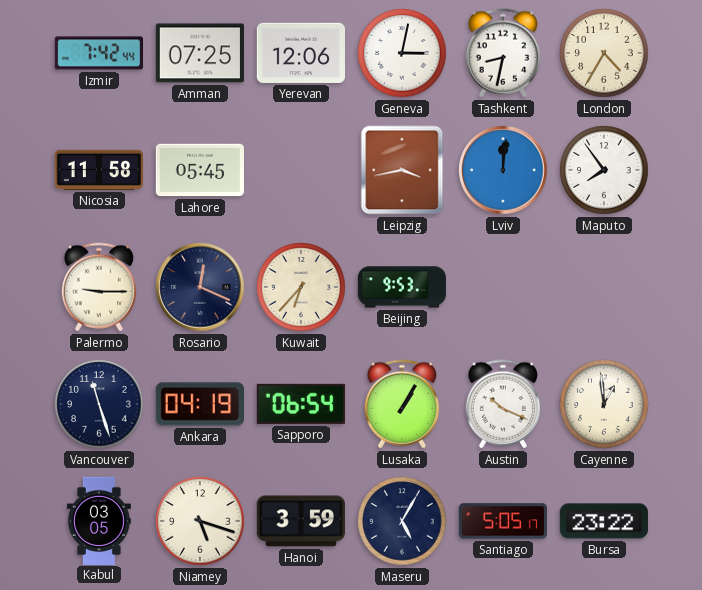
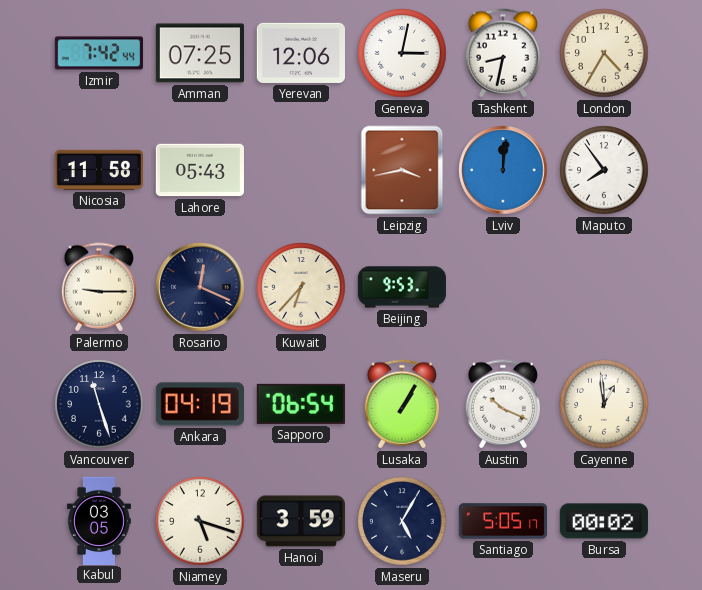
Lahore: 05:45 -> 05:43 (200, 170)
Bursa: 23:22 -> 00:02 (603, 521)
